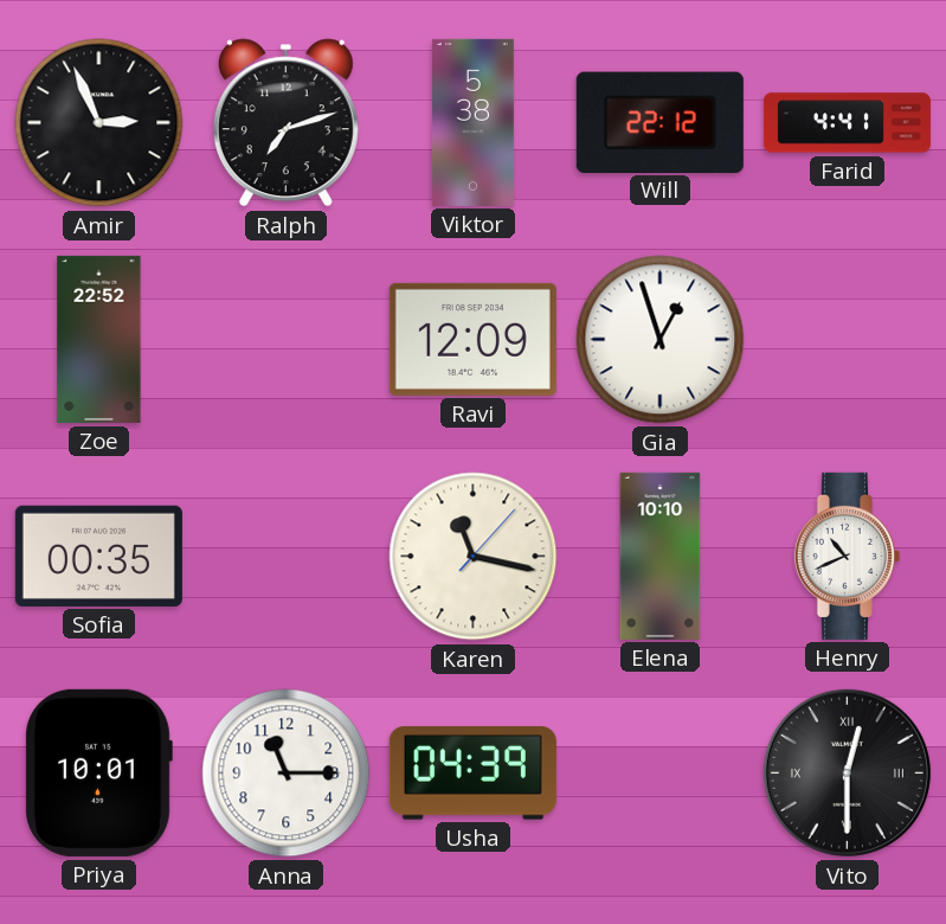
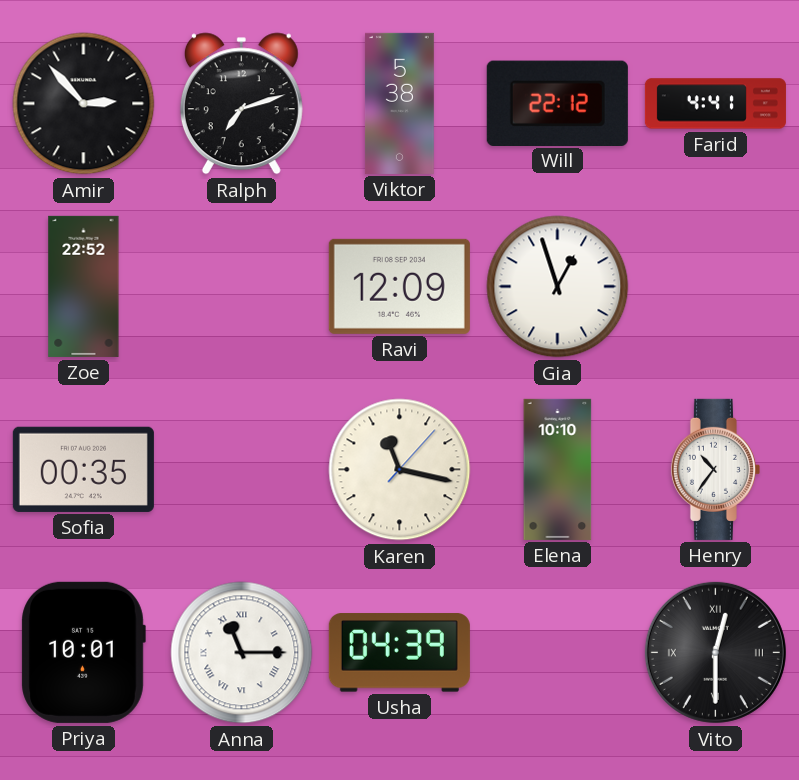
Amir: 2:56 -> 2:53 (84, 104)
Henry: 10:41 -> 10:36 (715, 469)
Anna numerals: Arabic -> Roman (242, 653)
